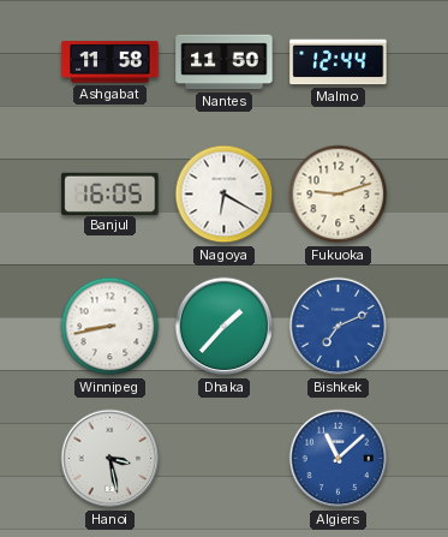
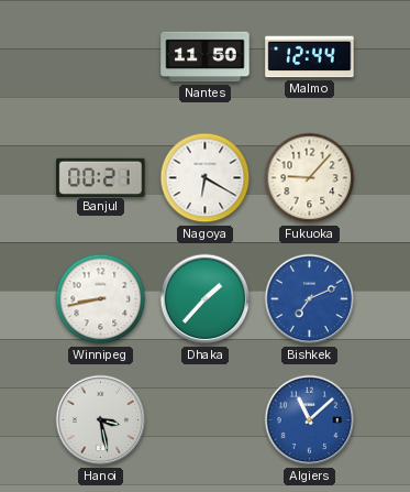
Ashgabat: 11:58 -> none (110, 62)
Banjul: 16:05 -> 00:21 (101, 177)
Fukuoka: 9:12 -> 9:07 (310, 178)
